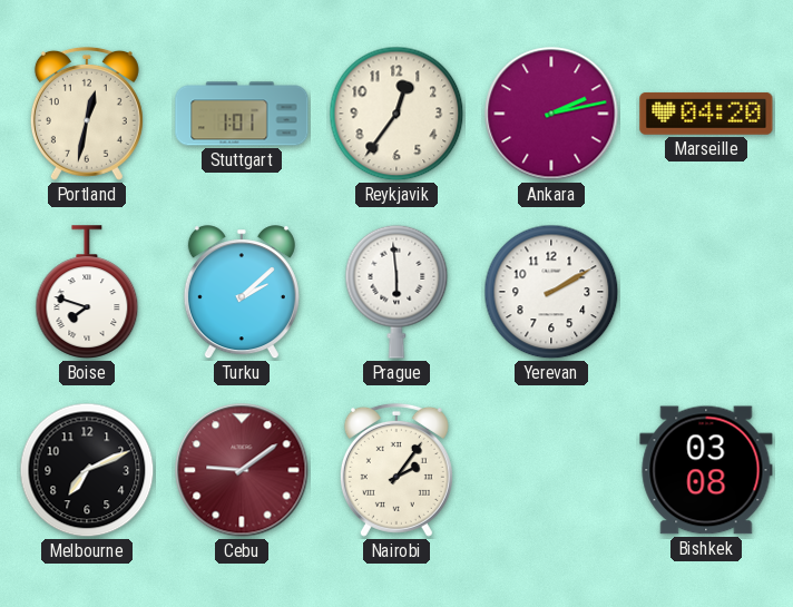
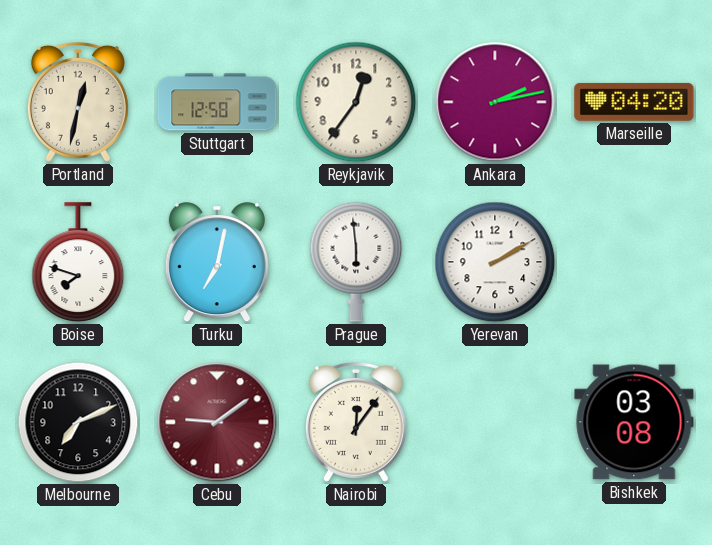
Stuttgart: 1:01 -> 12:58 (217, 102)
Turku: 2:08 -> 7:02 (217, 263)
Nairobi: 2:06 -> 12:06 (356, 422)
